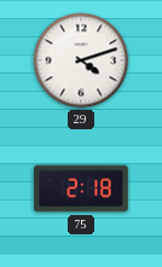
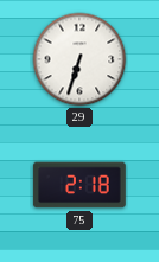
29: 4:12 -> 6:33 (79, 59)
